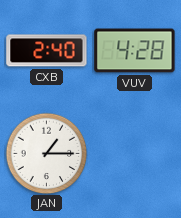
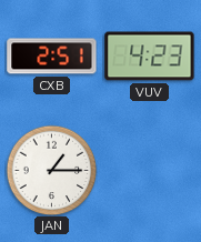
CXB: 2:40 -> 2:51 (52, 57)
VUV: 4:28 -> 4:23 (150, 57)
